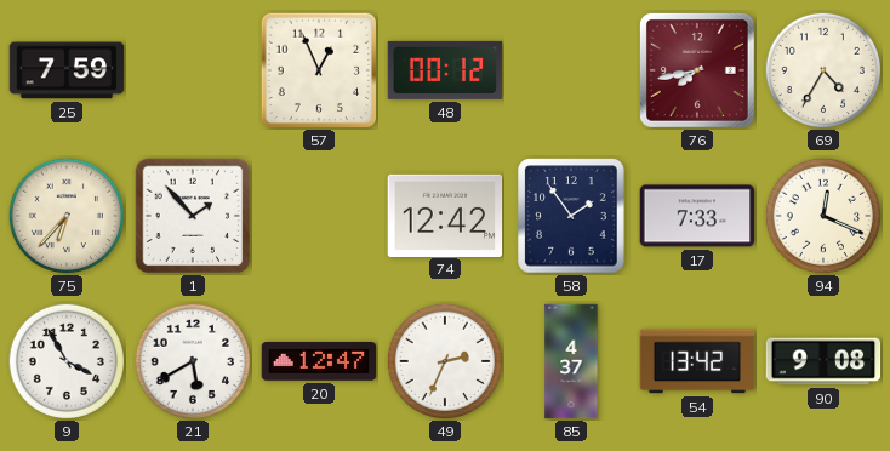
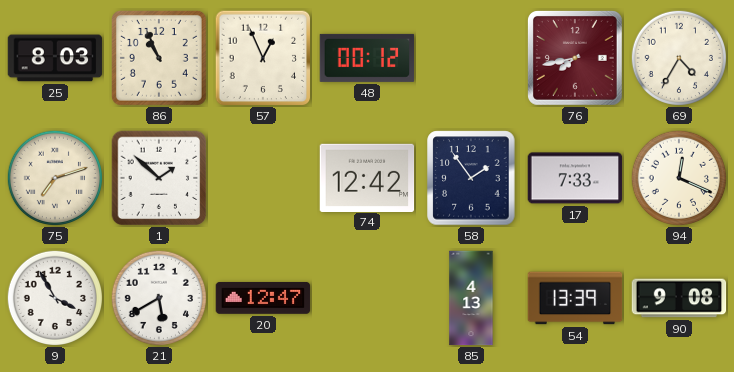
25: 7:59 -> 8:03 (55, 58)
86: none -> 10:56 (159, 58)
75: 6:37 -> 7:12 (54, 177)
1: 1:53 -> 1:52 (159, 178)
49: 2:34 -> none (444, 360)
85: 4:37 -> 4:13 (471, 298)
54: 13:42 -> 13:39 (575, 298)
